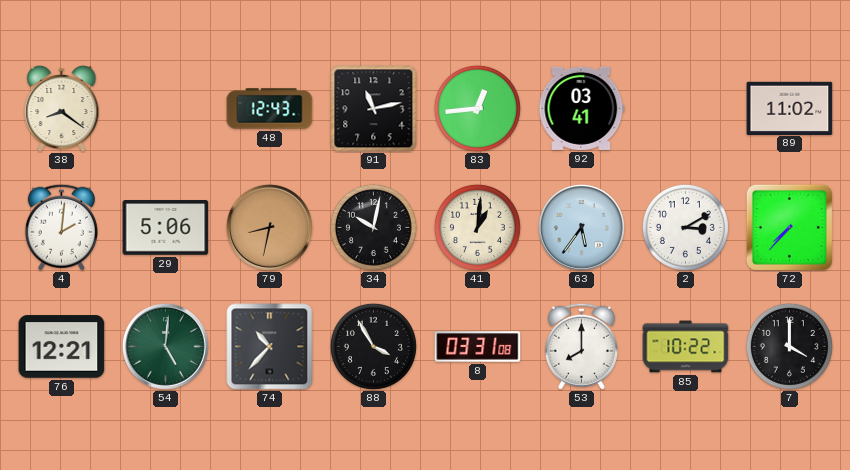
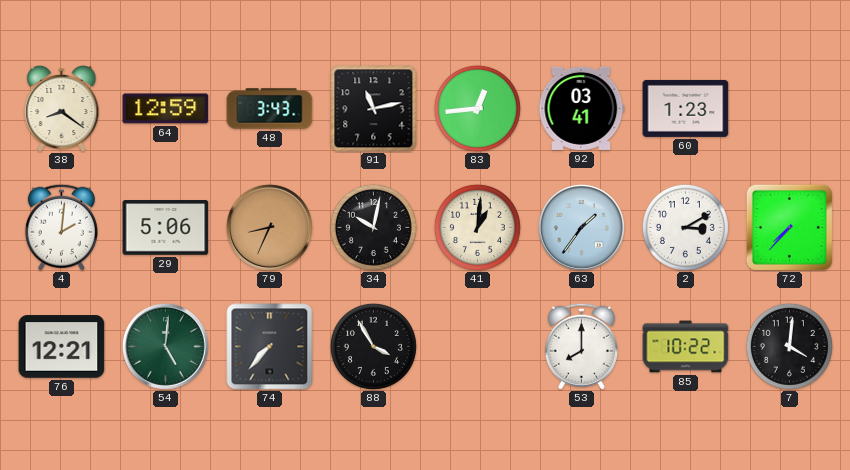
64: none -> 12:59 (166, 109)
48: 12:43 -> 3:43 (270, 109)
60: none -> 1:23 (686, 108)
89: 11:02 -> none (790, 108)
79: 8:32 -> 8:34 (269, 227)
63: 5:36 -> 1:36 (581, 227)
74: 10:37 -> 7:37 (270, 347)
8: 03:31 -> none (478, 347)
7: 4:00 -> 4:01 (789, 346)
